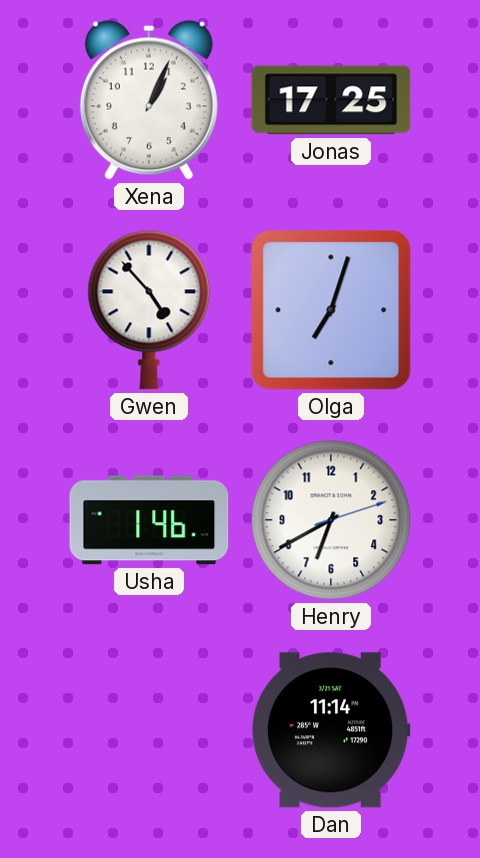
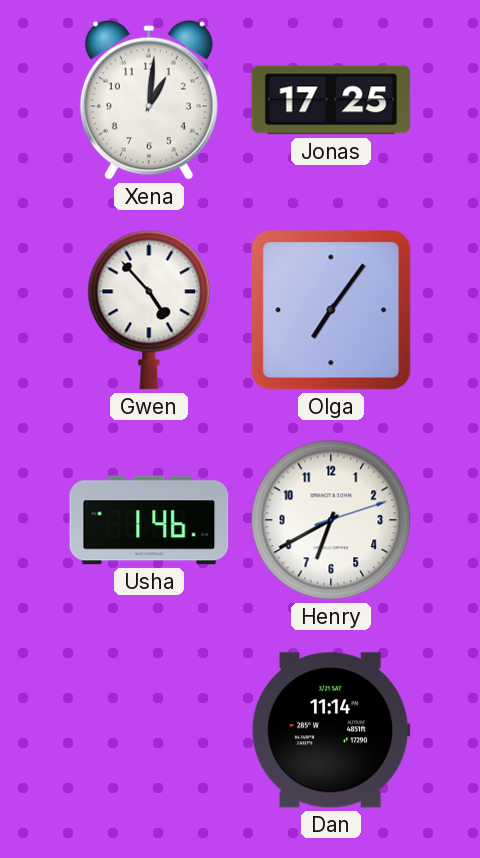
Xena: 1:04 -> 1:01 (149, 100)
Olga: 7:03 -> 7:06 (331, 310)
